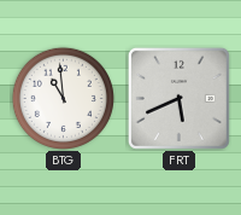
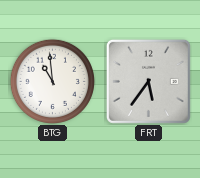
FRT: 5:41 -> 5:36 (148, 81)
